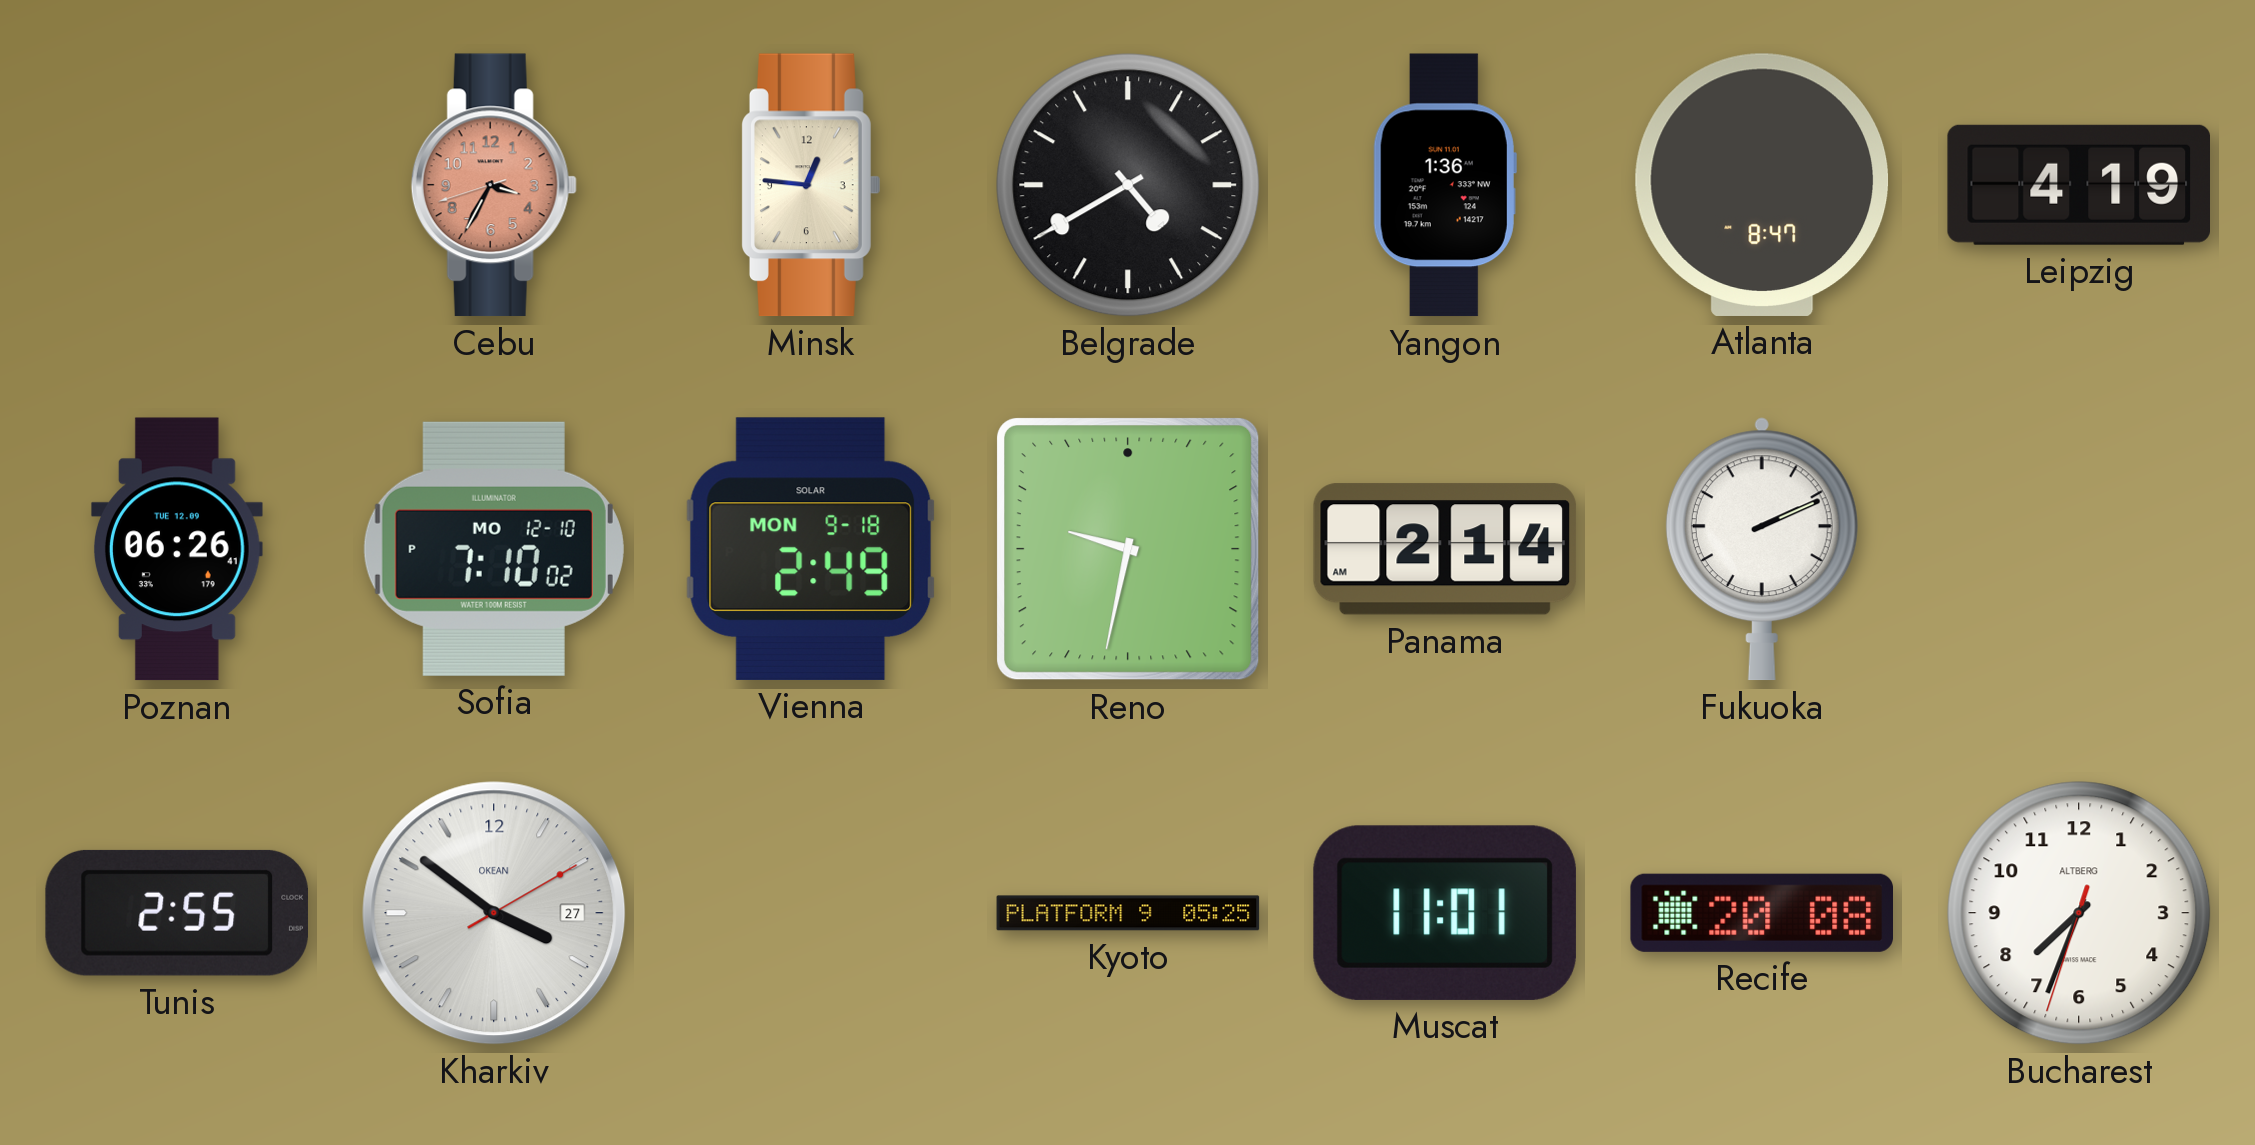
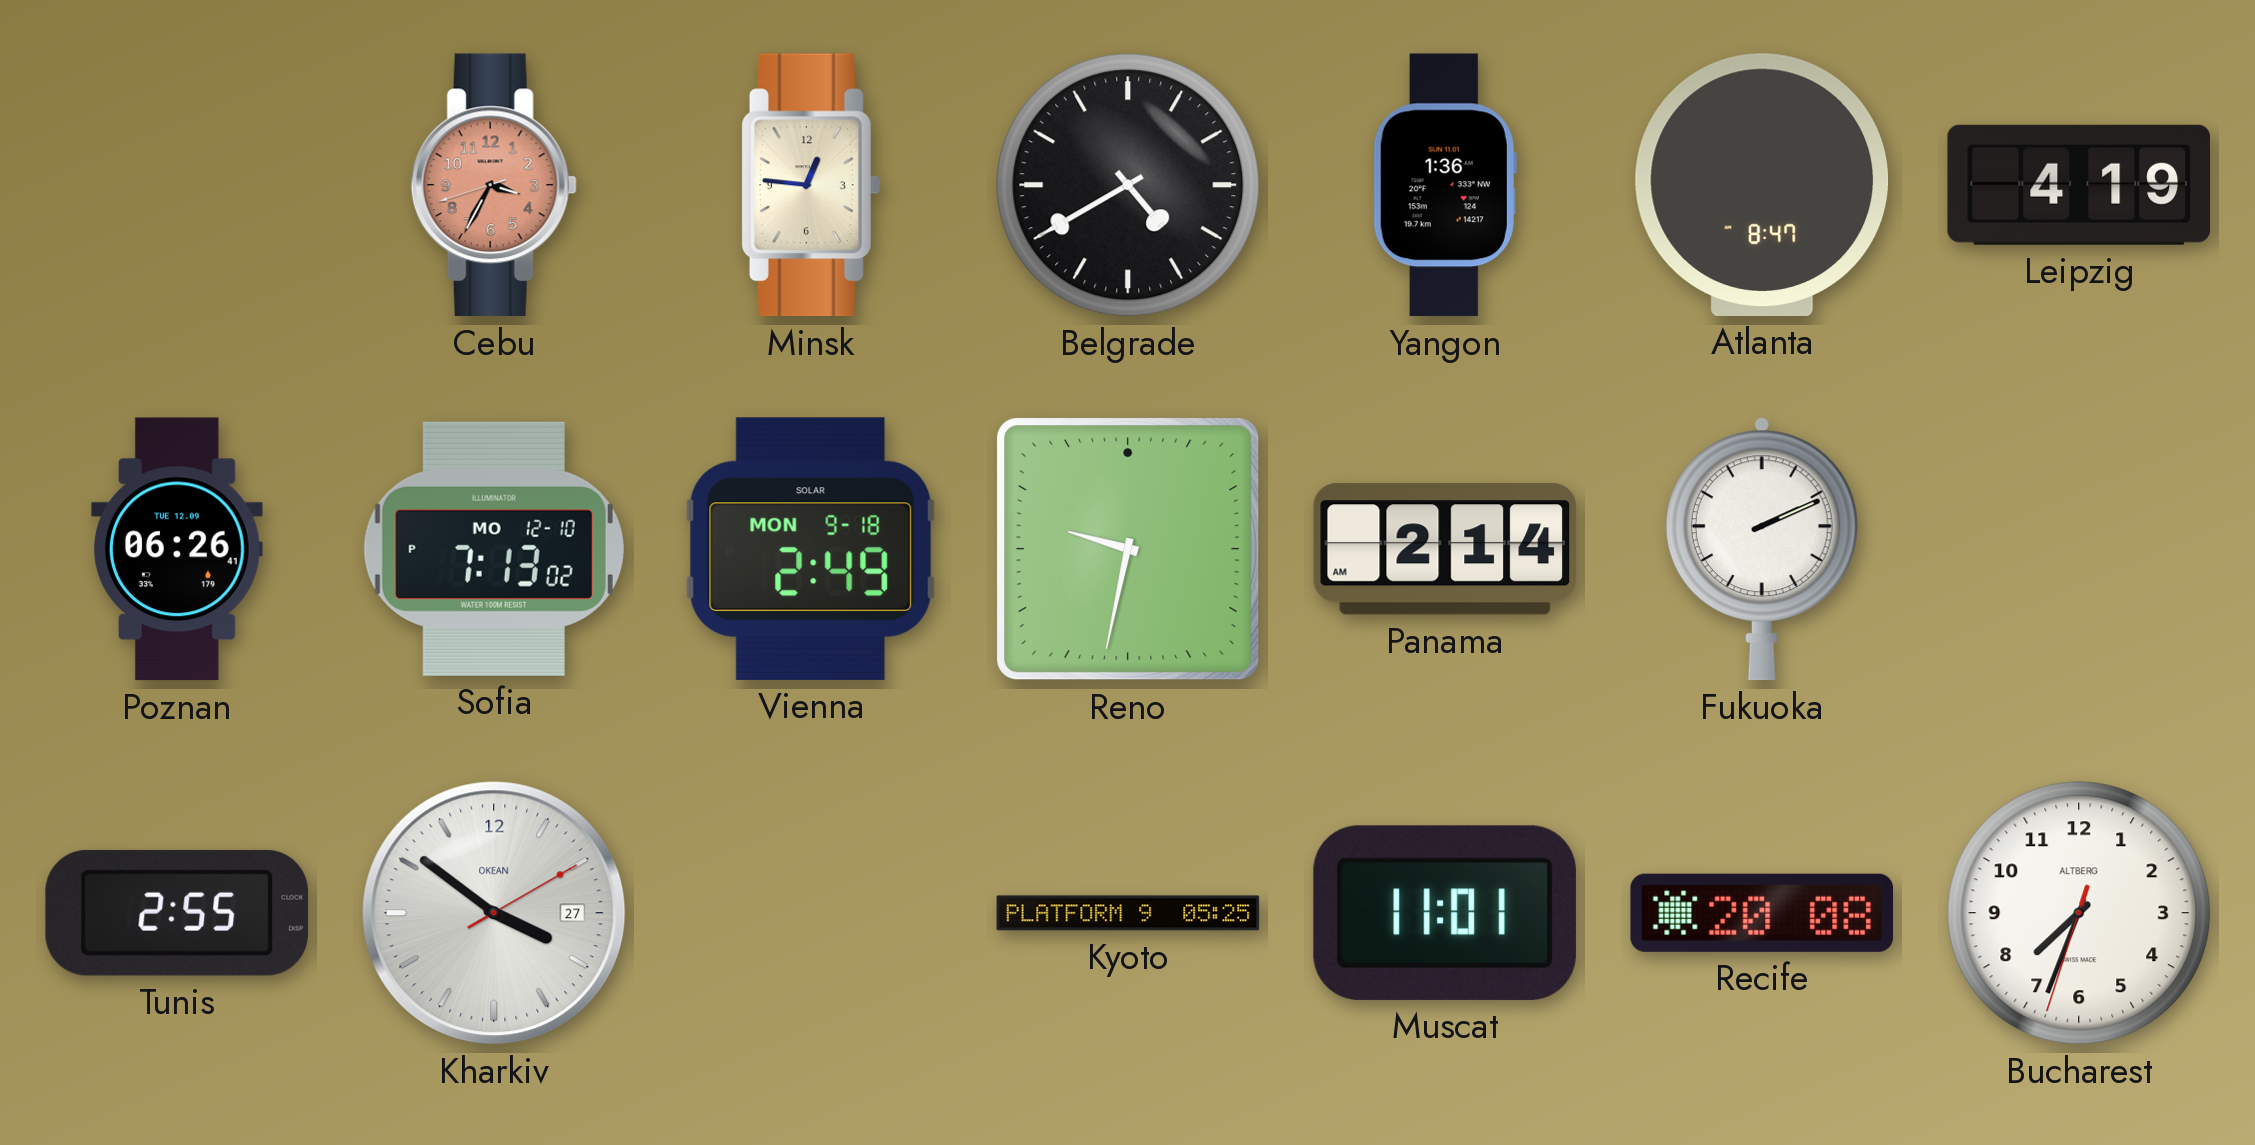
Sofia: 7:10 -> 7:13 (494, 549)
